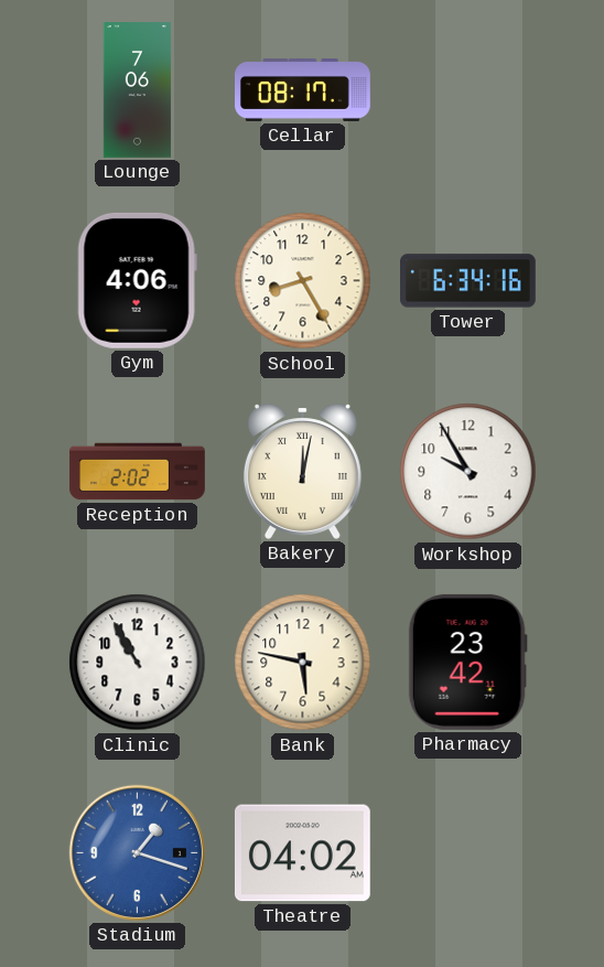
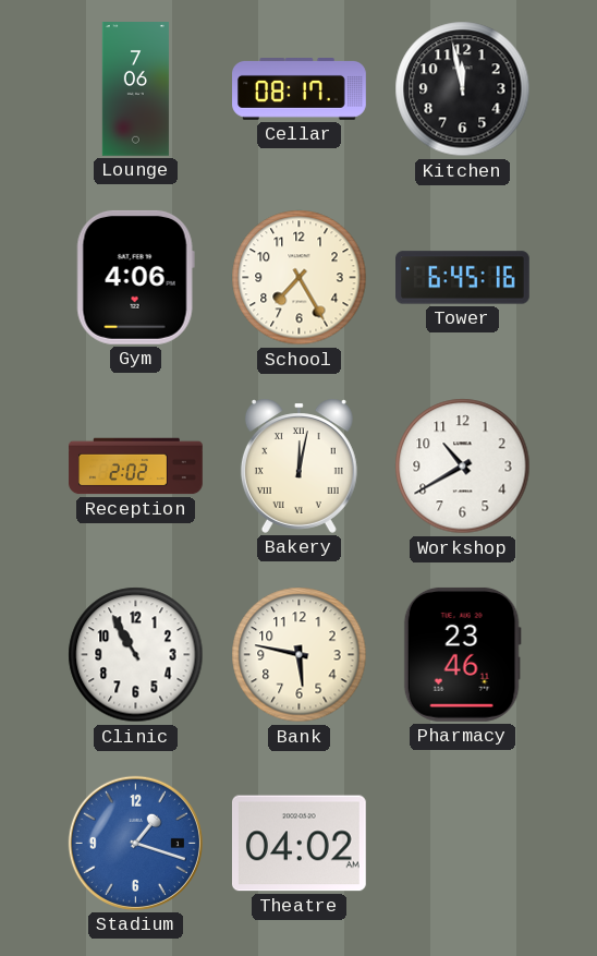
Kitchen: none -> 11:58 (463, 89)
School: 8:25 -> 7:25 (300, 278)
Tower: 6:34 -> 6:45 (463, 278)
Workshop: 9:55 -> 10:40 (463, 467)
Pharmacy: 23:42 -> 23:46 (462, 654)
